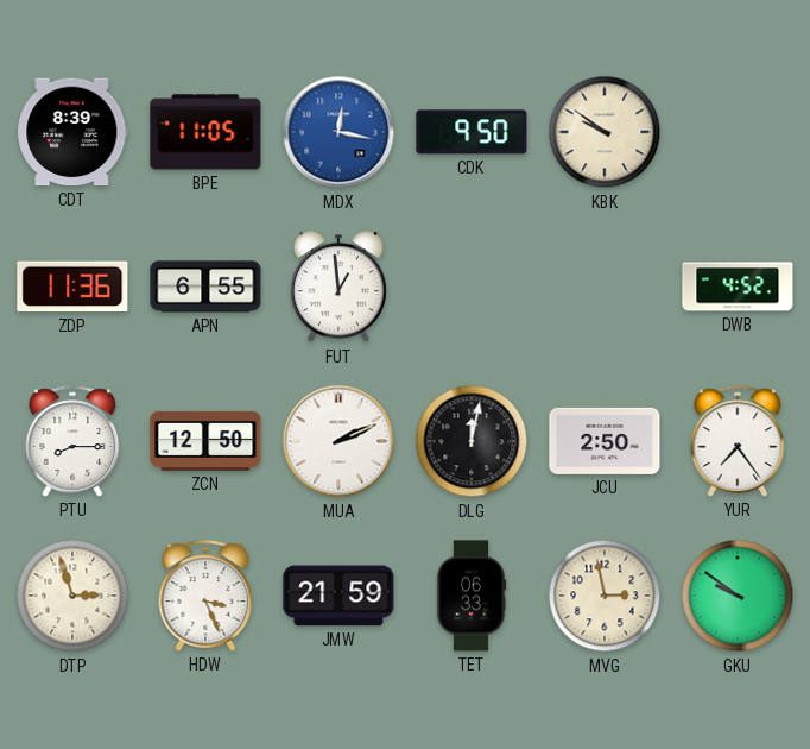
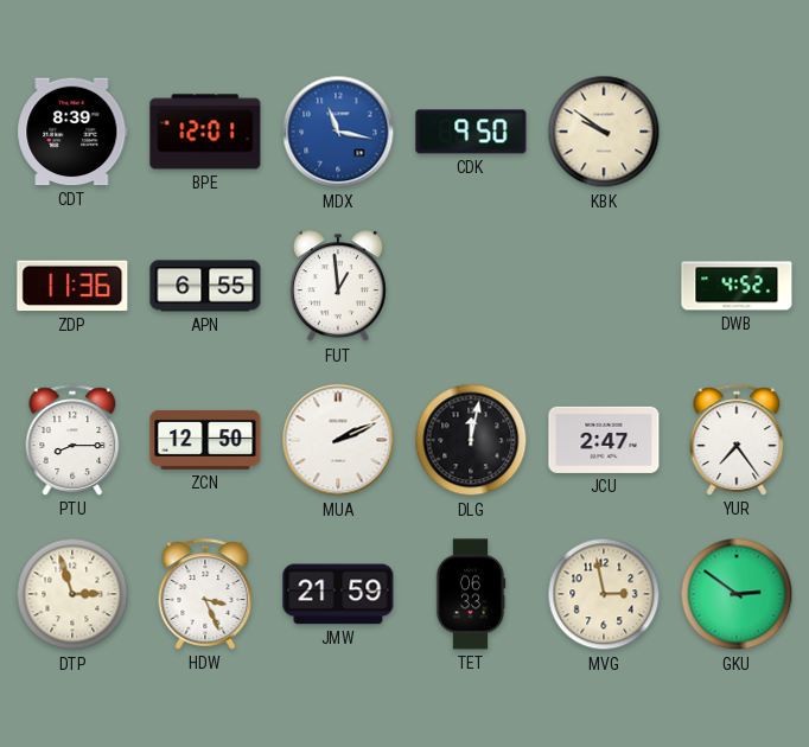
BPE: 11:05 -> 12:01 (205, 132)
MDX: 12:17 -> 11:17 (338, 132)
JCU: 2:50 -> 2:47 (604, 440)
GKU: 9:51 -> 2:51 (737, 594)
